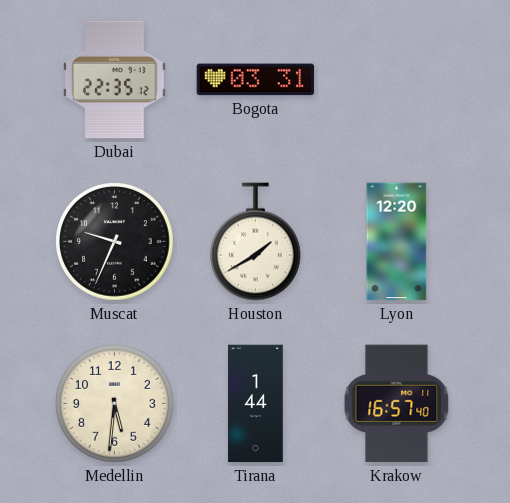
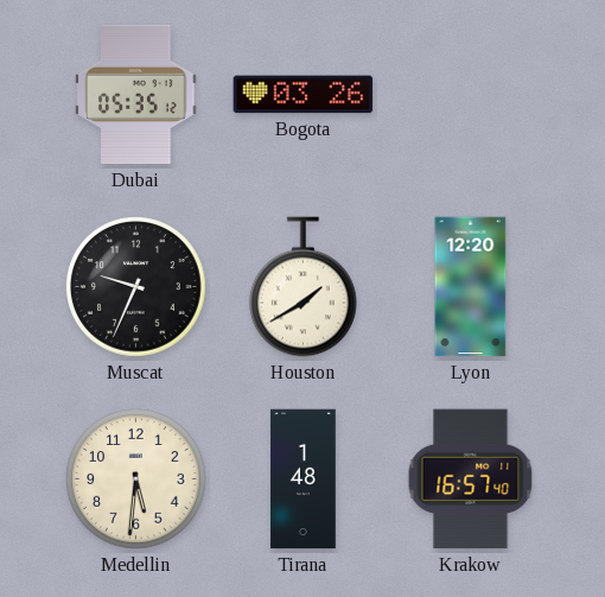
Dubai: 22:35 -> 05:35 (136, 95)
Bogota: 03:31 -> 03:26 (304, 95)
Tirana: 1:44 -> 1:48 (304, 479)
